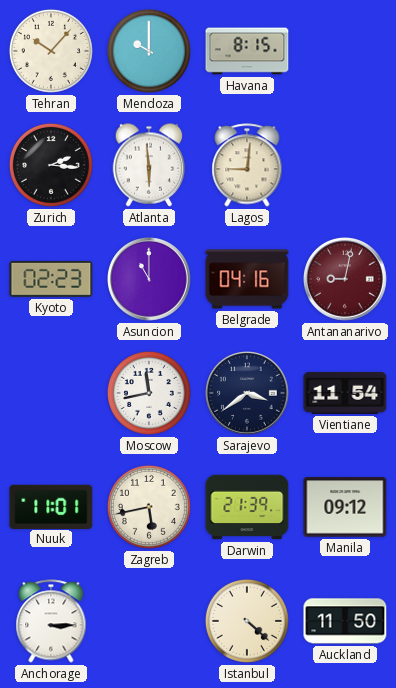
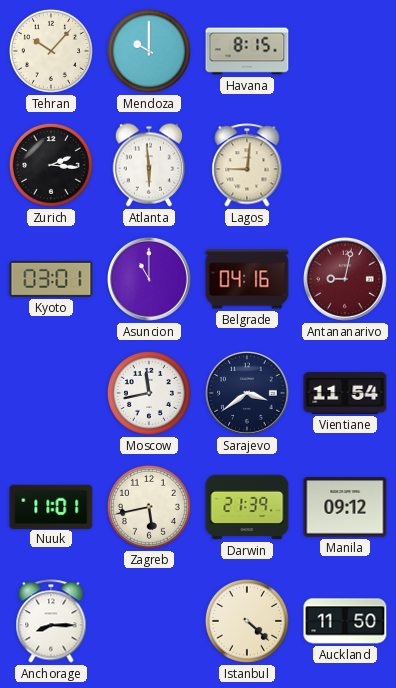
Kyoto: 02:23 -> 03:01 (51, 279)
Anchorage: 3:15 -> 8:15 (51, 621)
